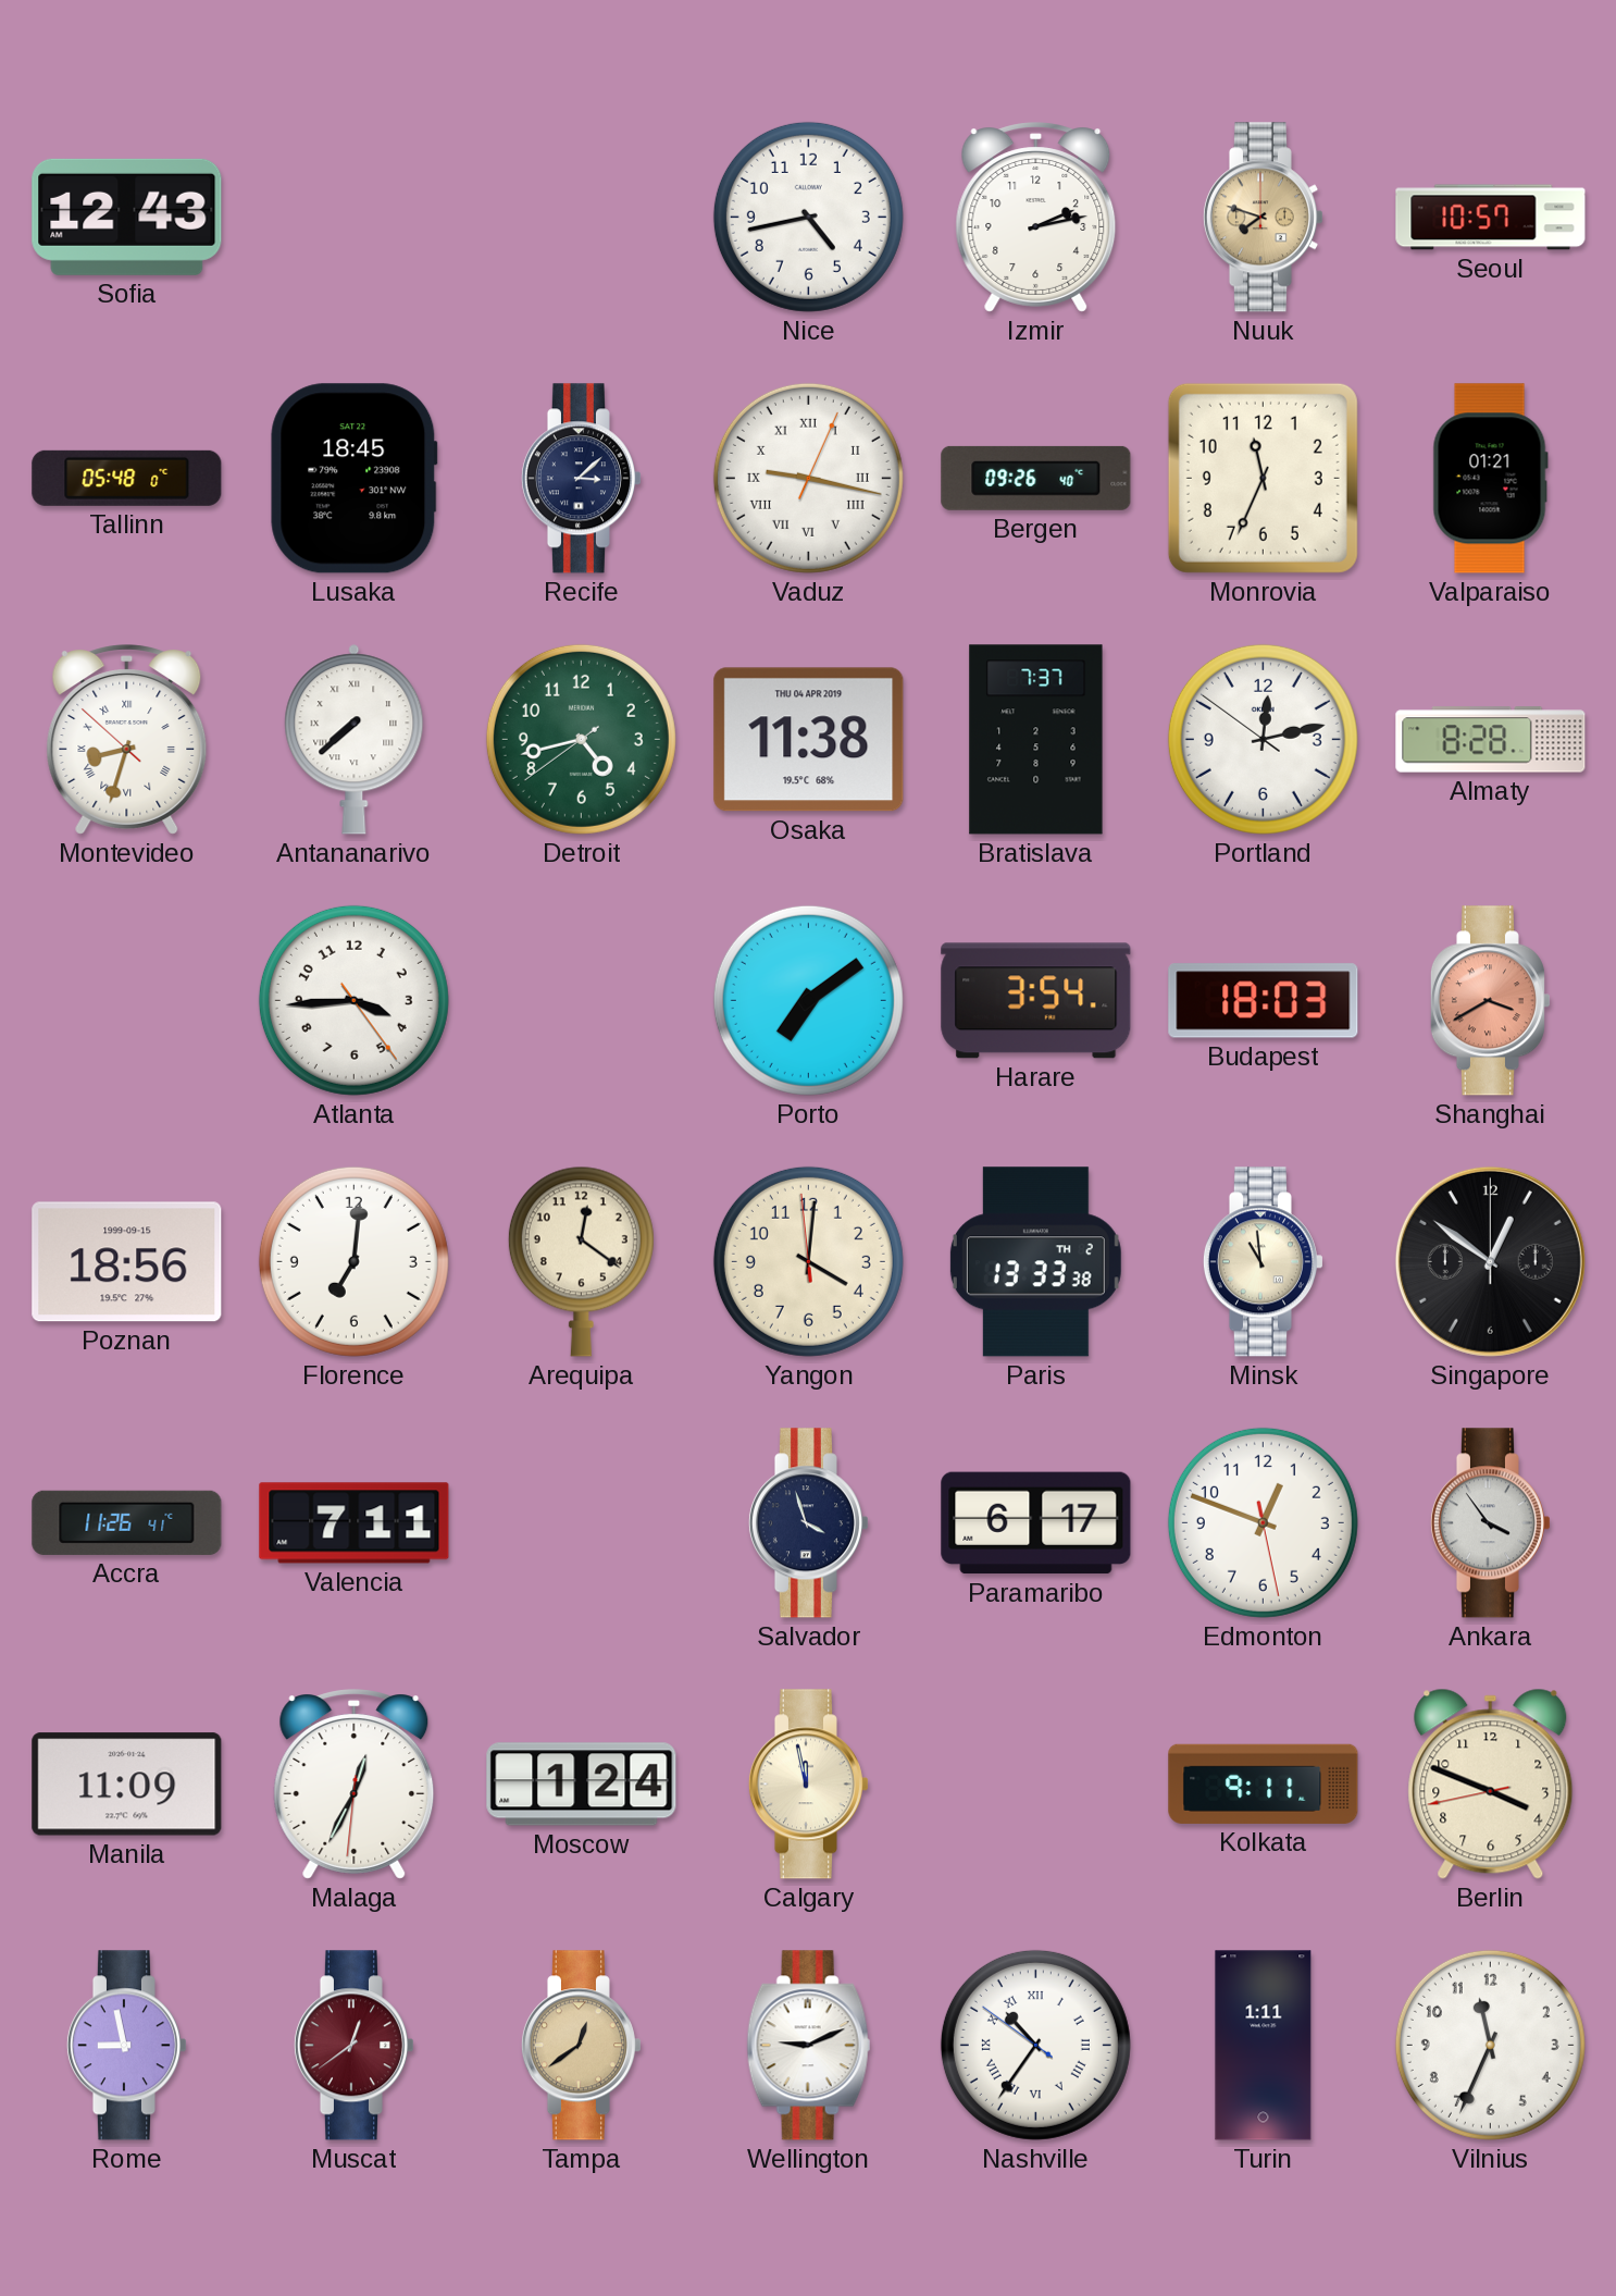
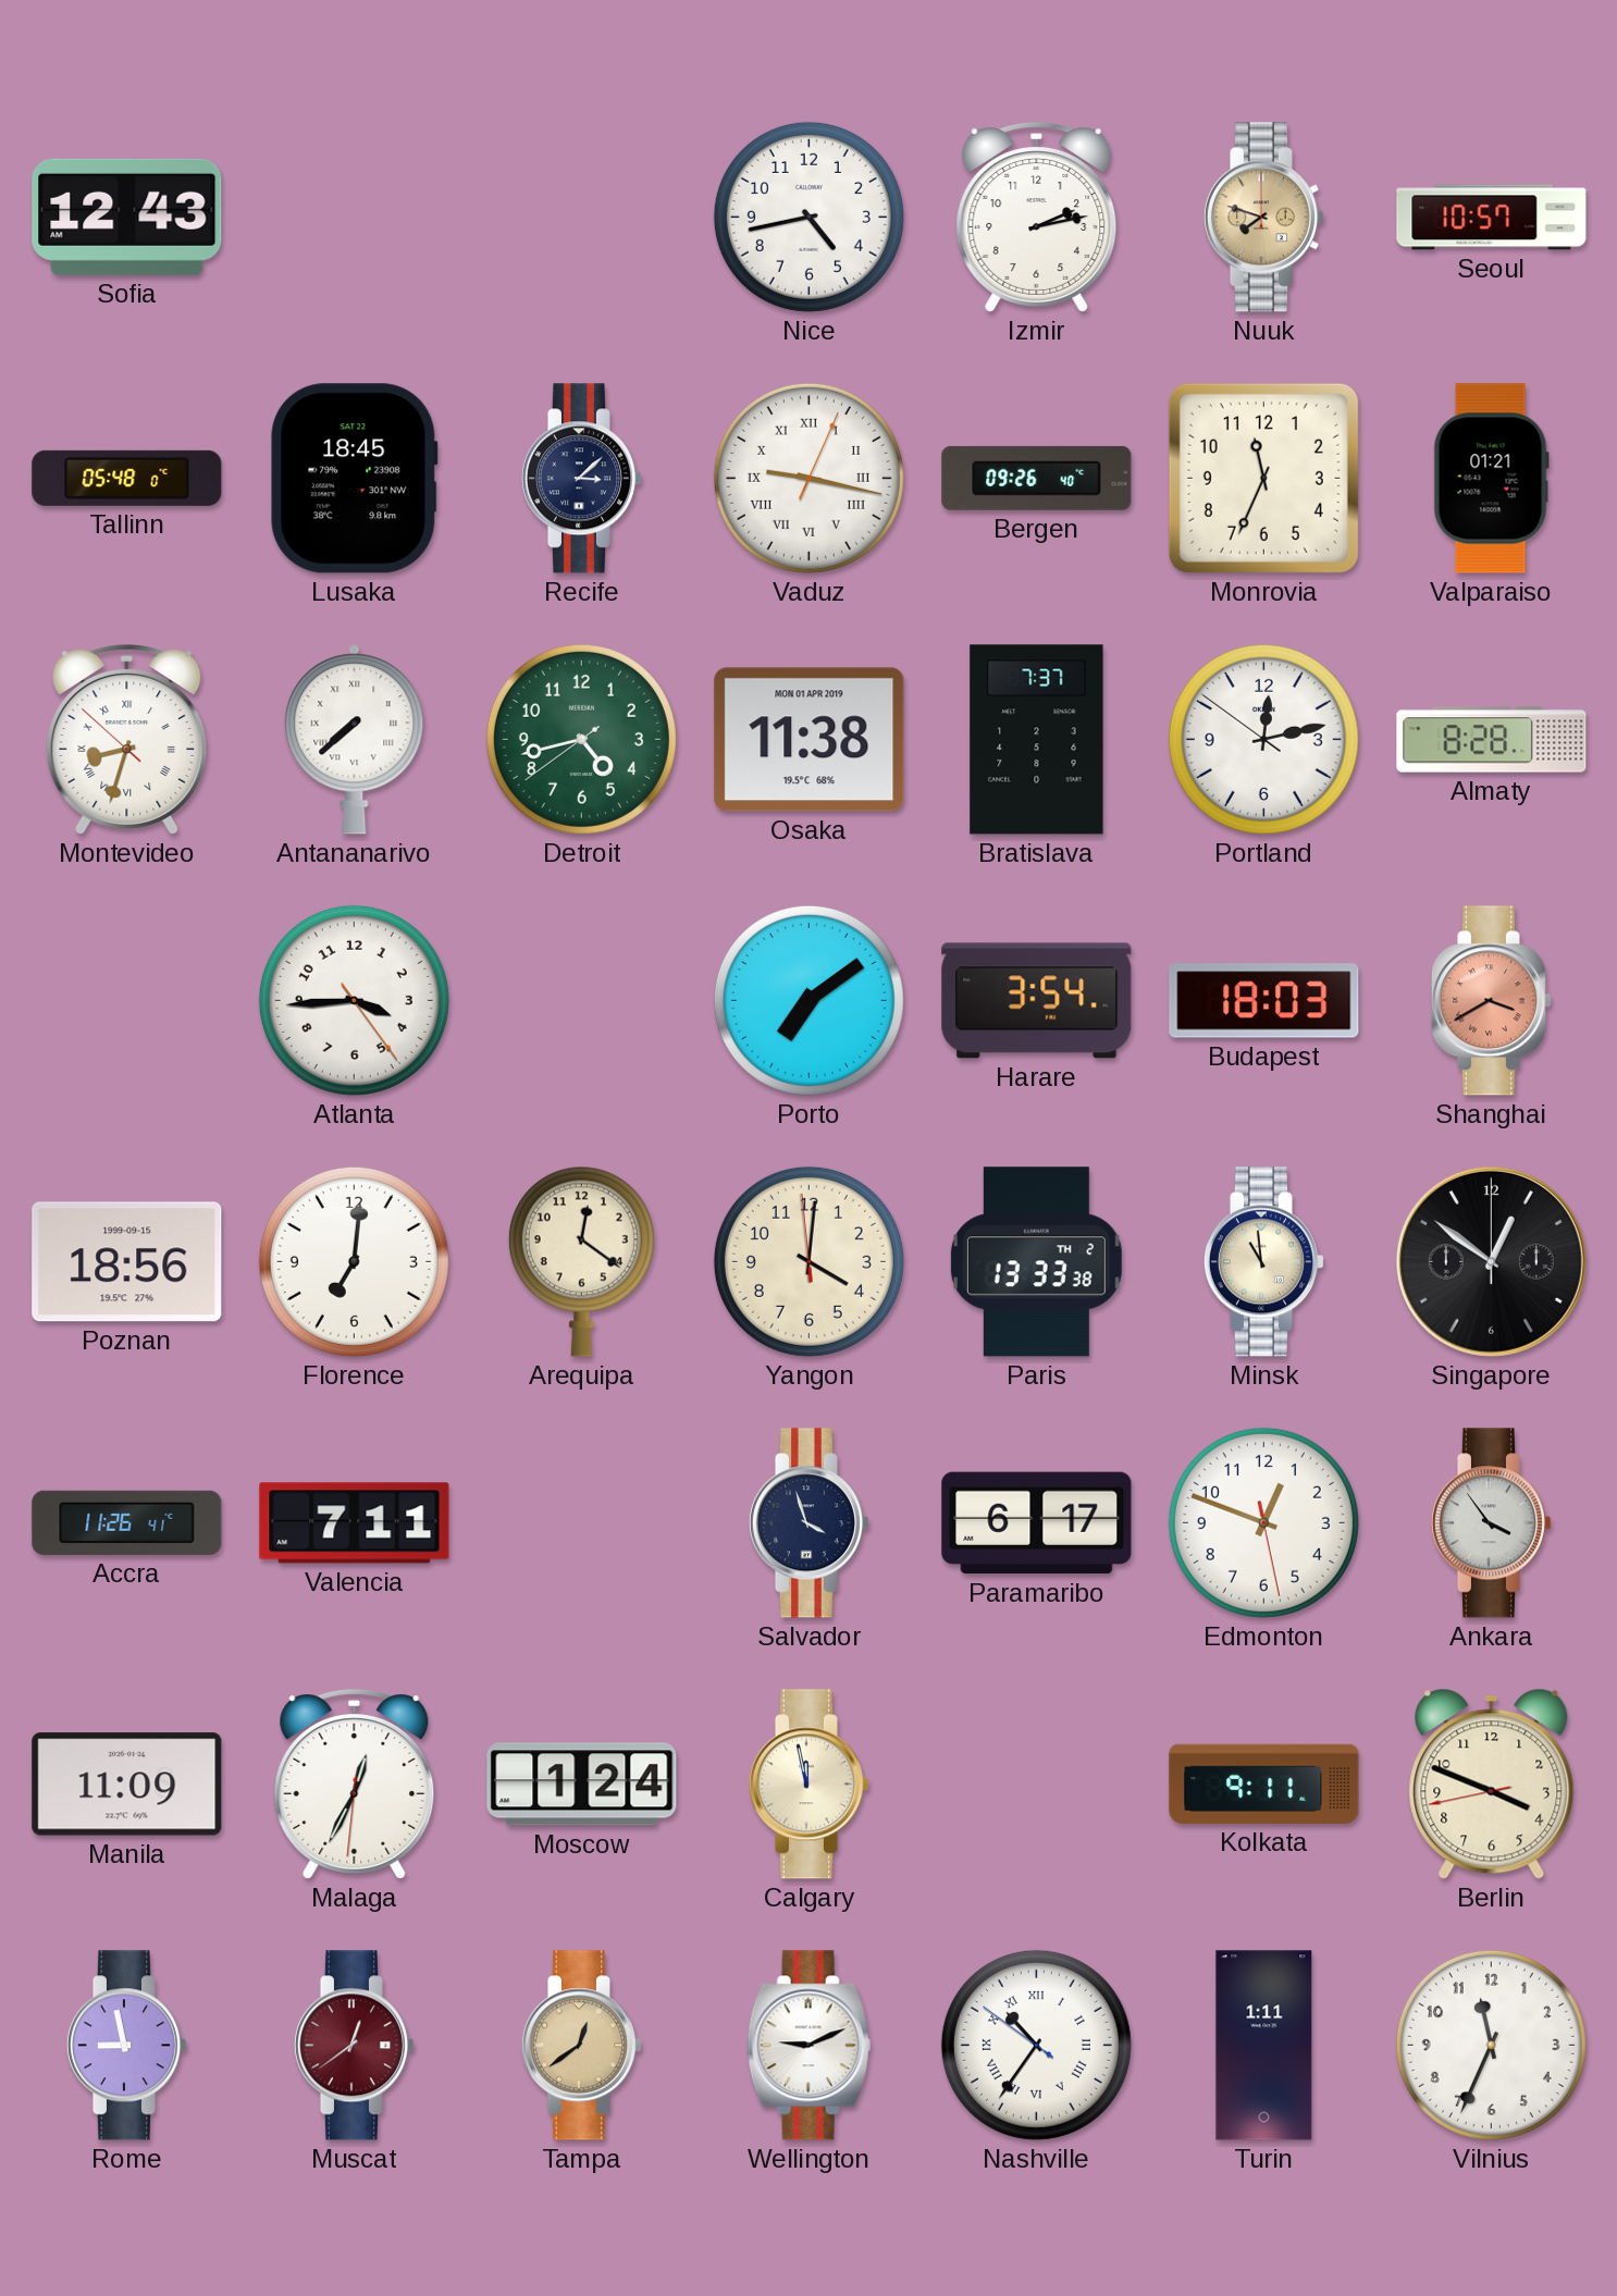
Osaka date: THU 04 APR 2019 -> MON 01 APR 2019 (810, 740)
